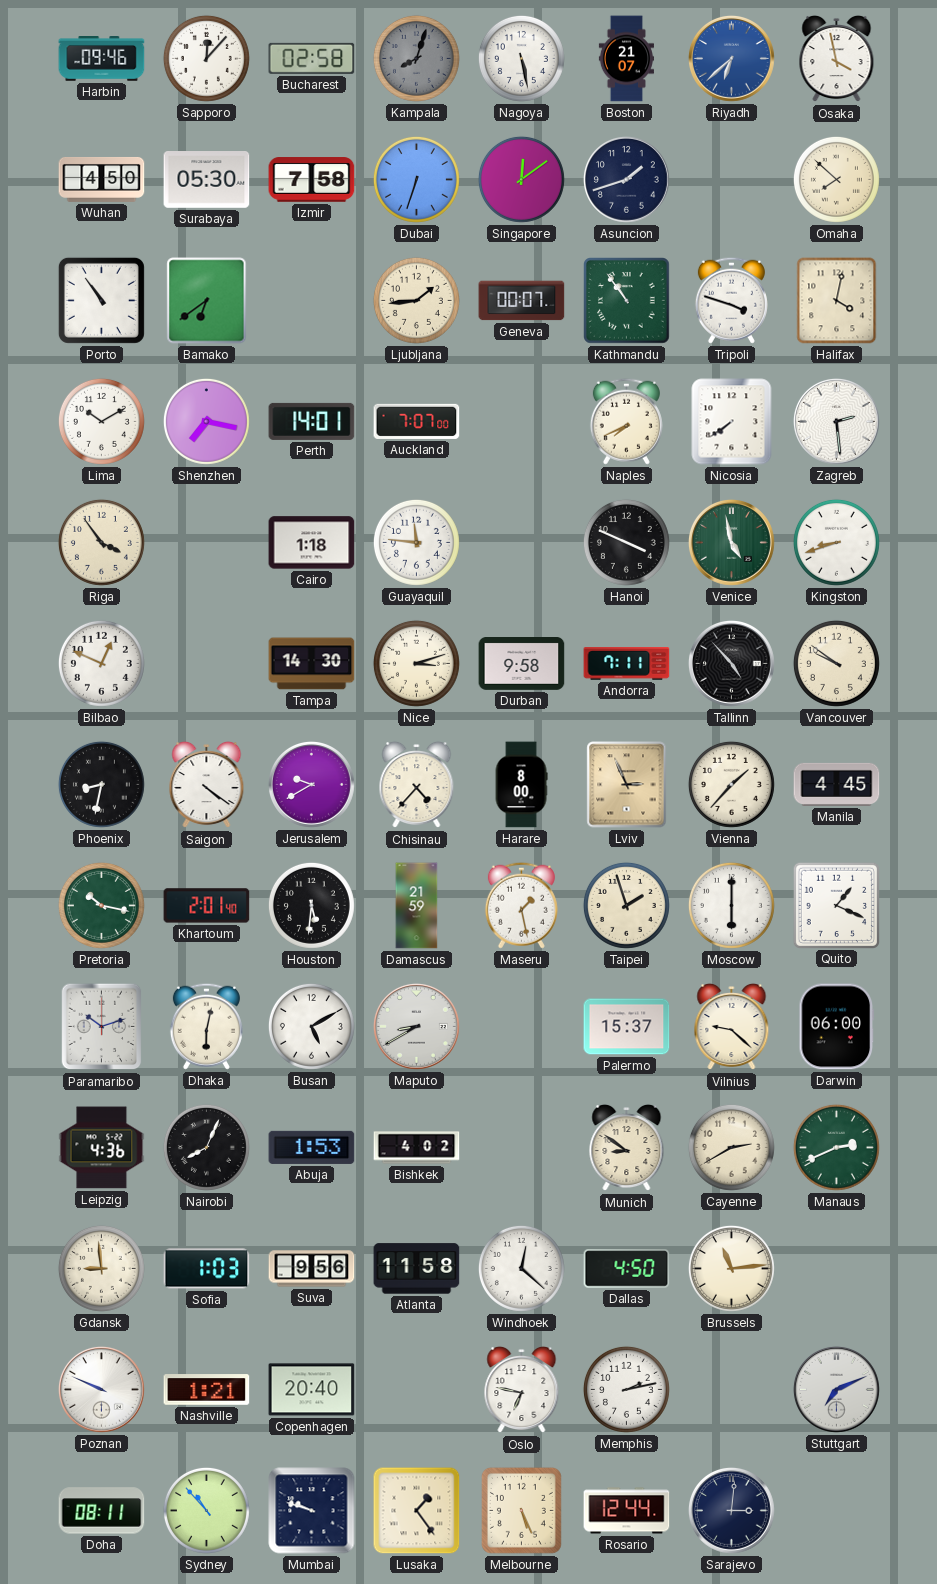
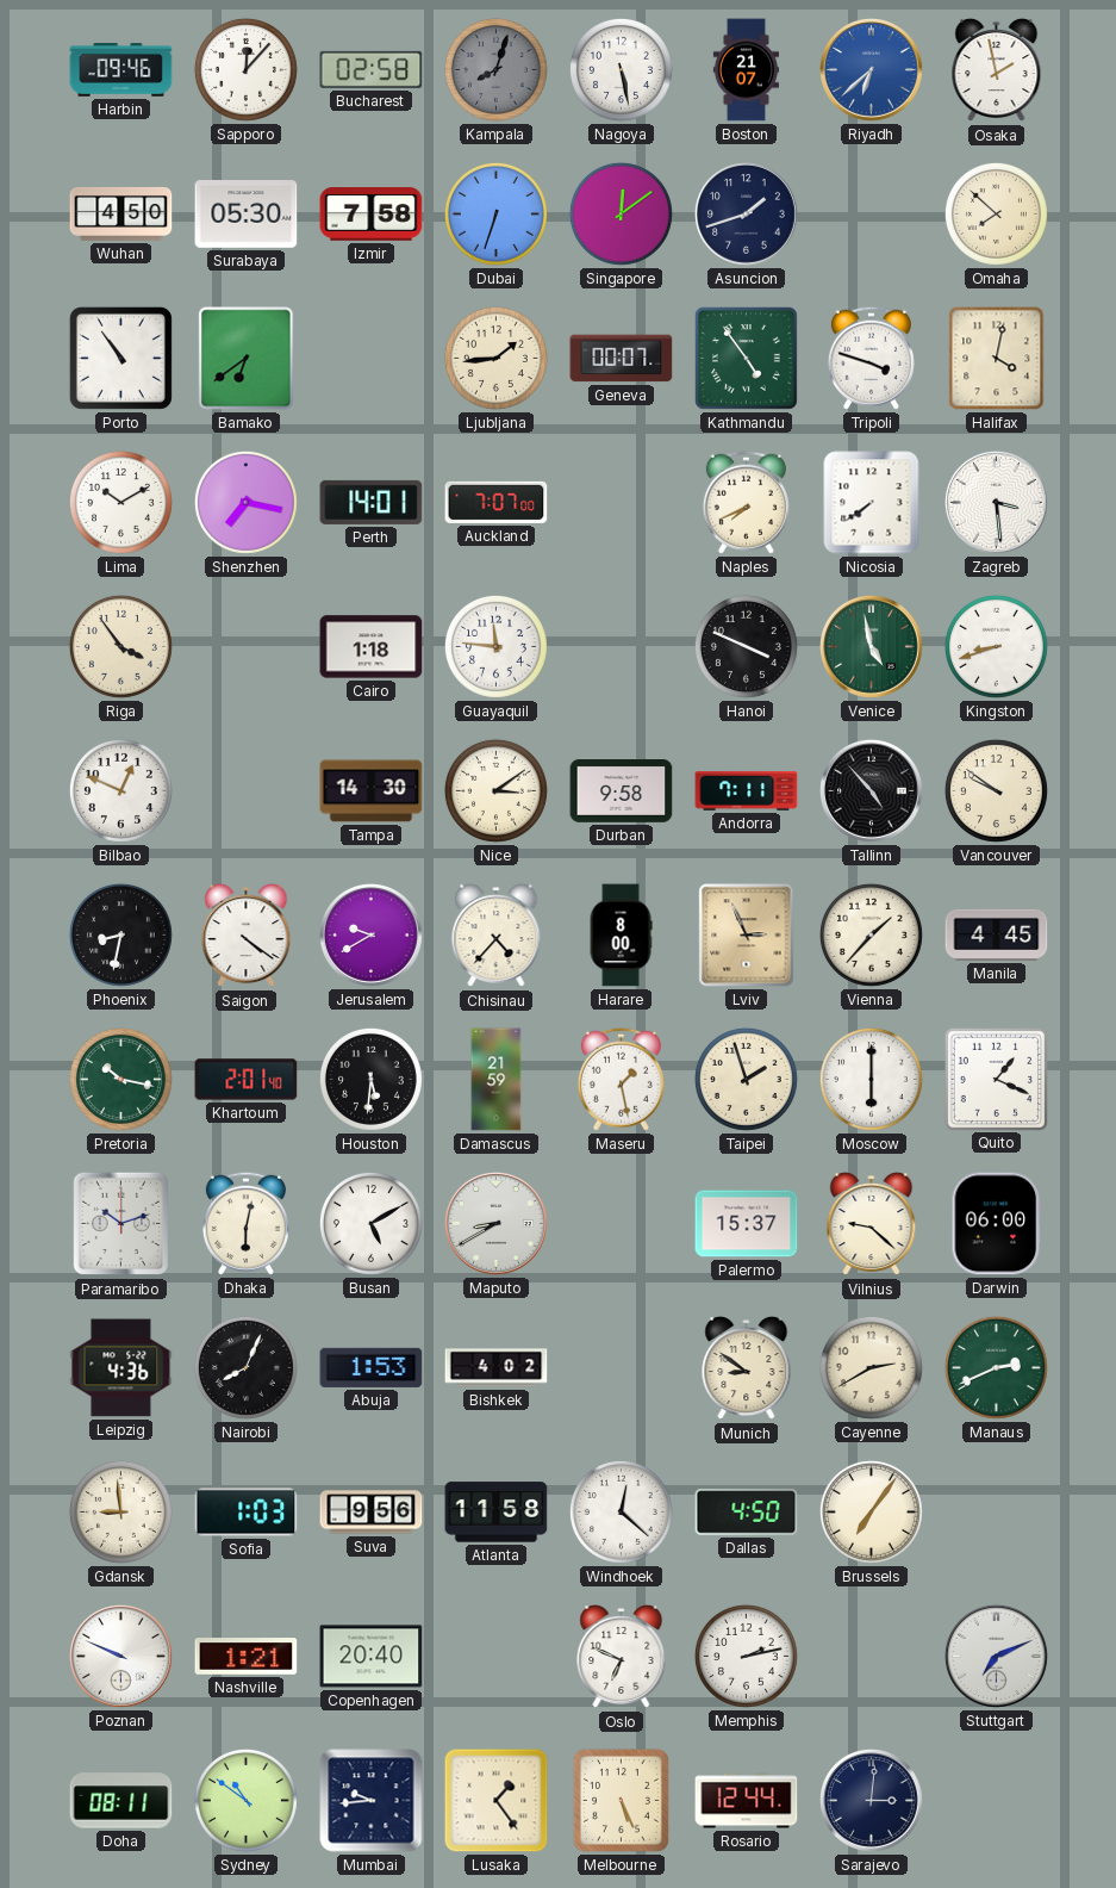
Osaka: 3:58 -> 1:58 (997, 70)
Kathmandu: 10:54 -> 4:54 (747, 359)
Zagreb: 2:29 -> 3:29 (996, 502)
Nice: 3:12 -> 3:09 (495, 790)
Brussels: 11:14 -> 7:06 (871, 1511)
Oslo: 6:47 -> 6:49 (622, 1657)
Sydney: 10:53 -> 10:51 (245, 1800)
Mumbai: 9:48 -> 9:44 (372, 1801)
